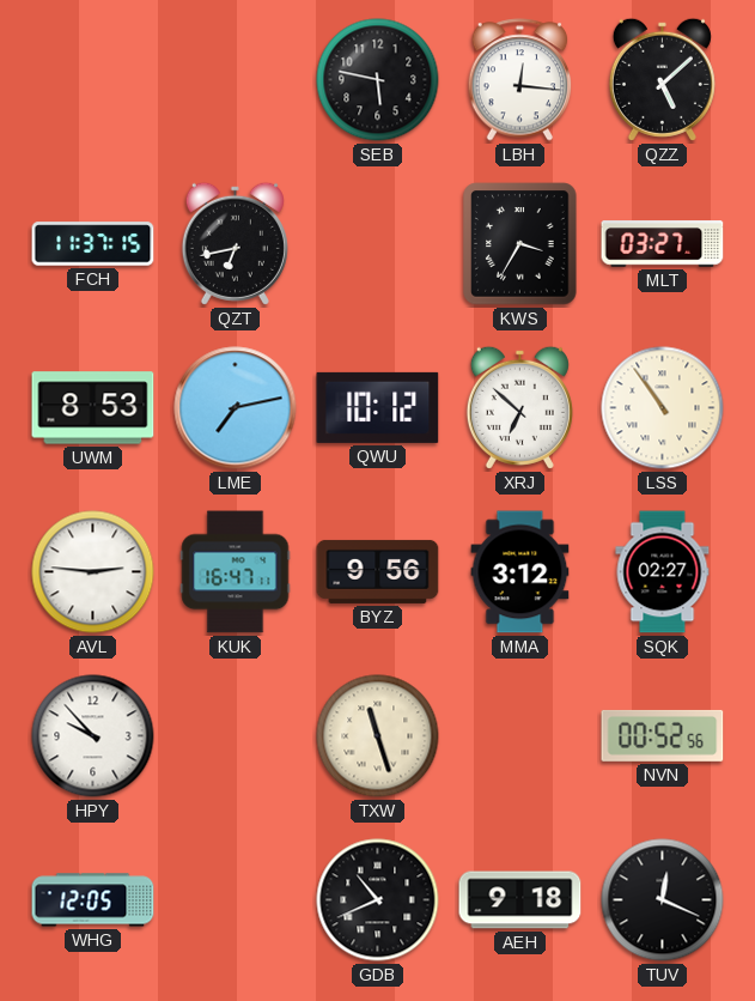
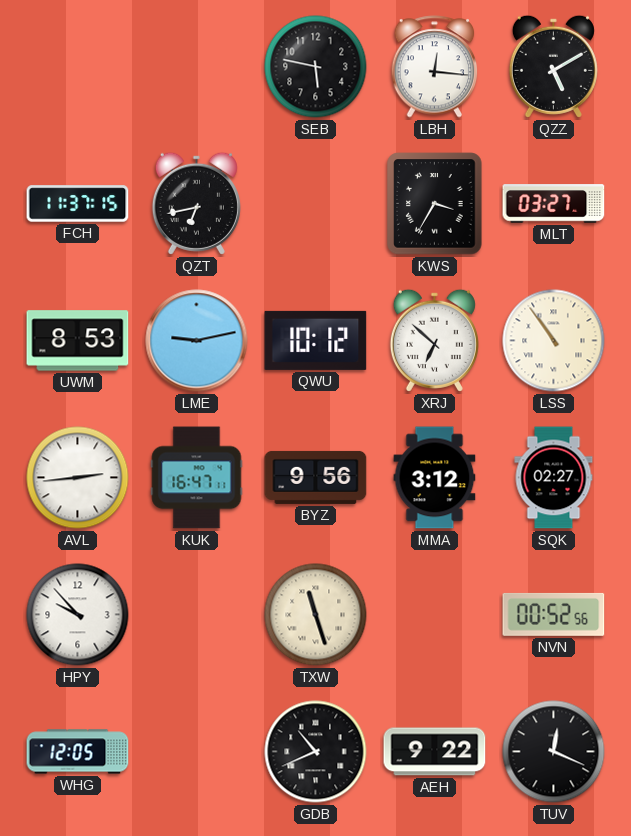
QZZ: 5:08 -> 5:10 (553, 66)
LME: 7:13 -> 9:13 (197, 341)
AVL: 2:46 -> 2:44 (78, 478)
AEH: 9:18 -> 9:22 (435, 752)
